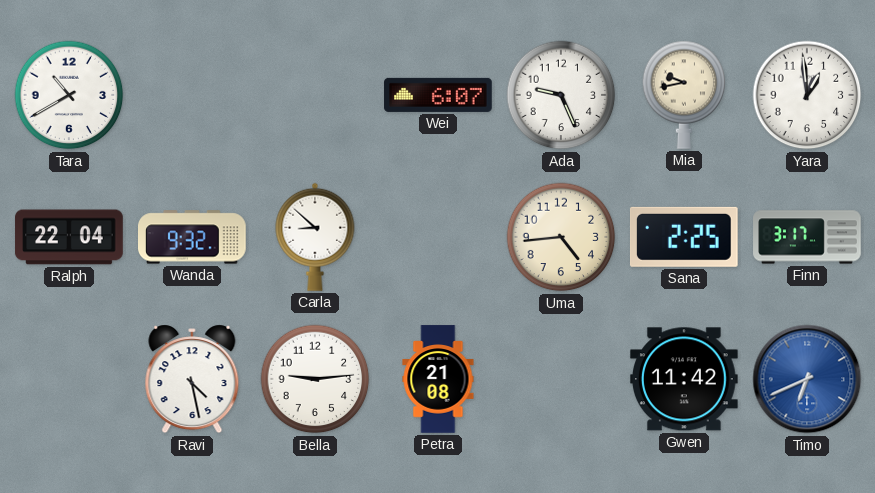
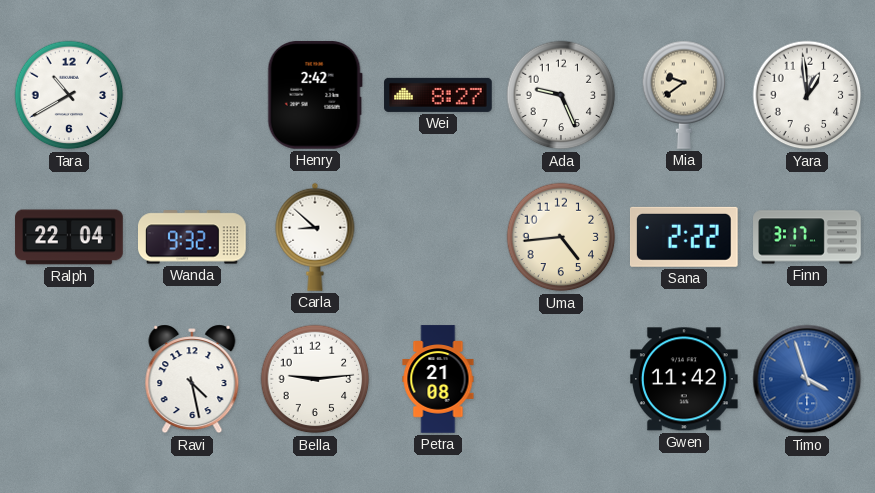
Henry: none -> 2:42 (315, 95)
Wei: 6:07 -> 8:27 (438, 95)
Mia: 9:43 -> 9:39 (684, 95)
Sana: 2:25 -> 2:22 (684, 237)
Timo: 6:41 -> 3:57 (807, 379)
